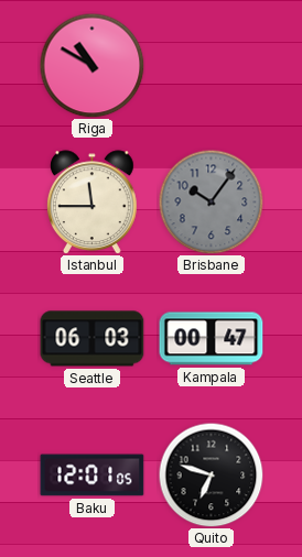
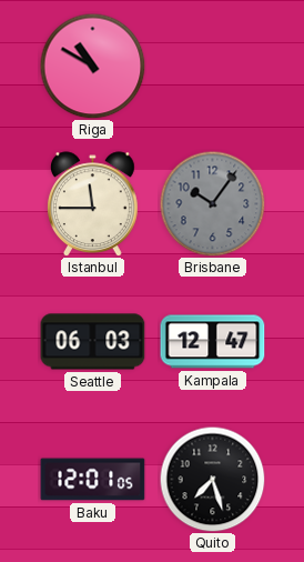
Kampala: 00:47 -> 12:47 (213, 342)
Quito: 6:48 -> 7:27 (212, 479)
